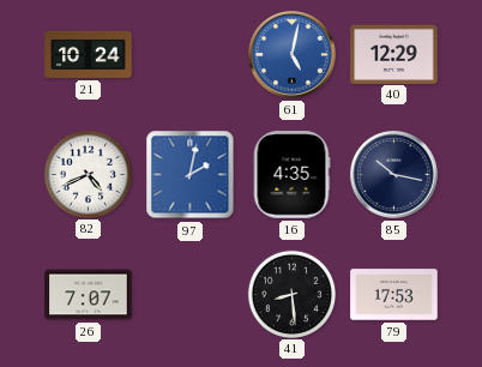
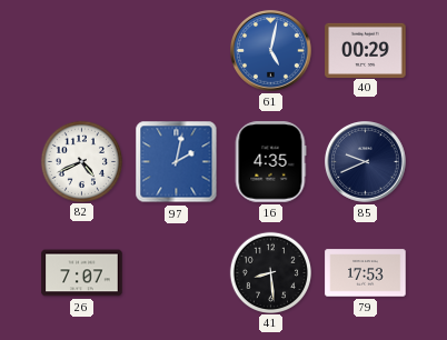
21: 10:24 -> none (89, 54)
40: 12:29 -> 00:29 (366, 50)
85: 10:17 -> 9:41 (366, 162)
